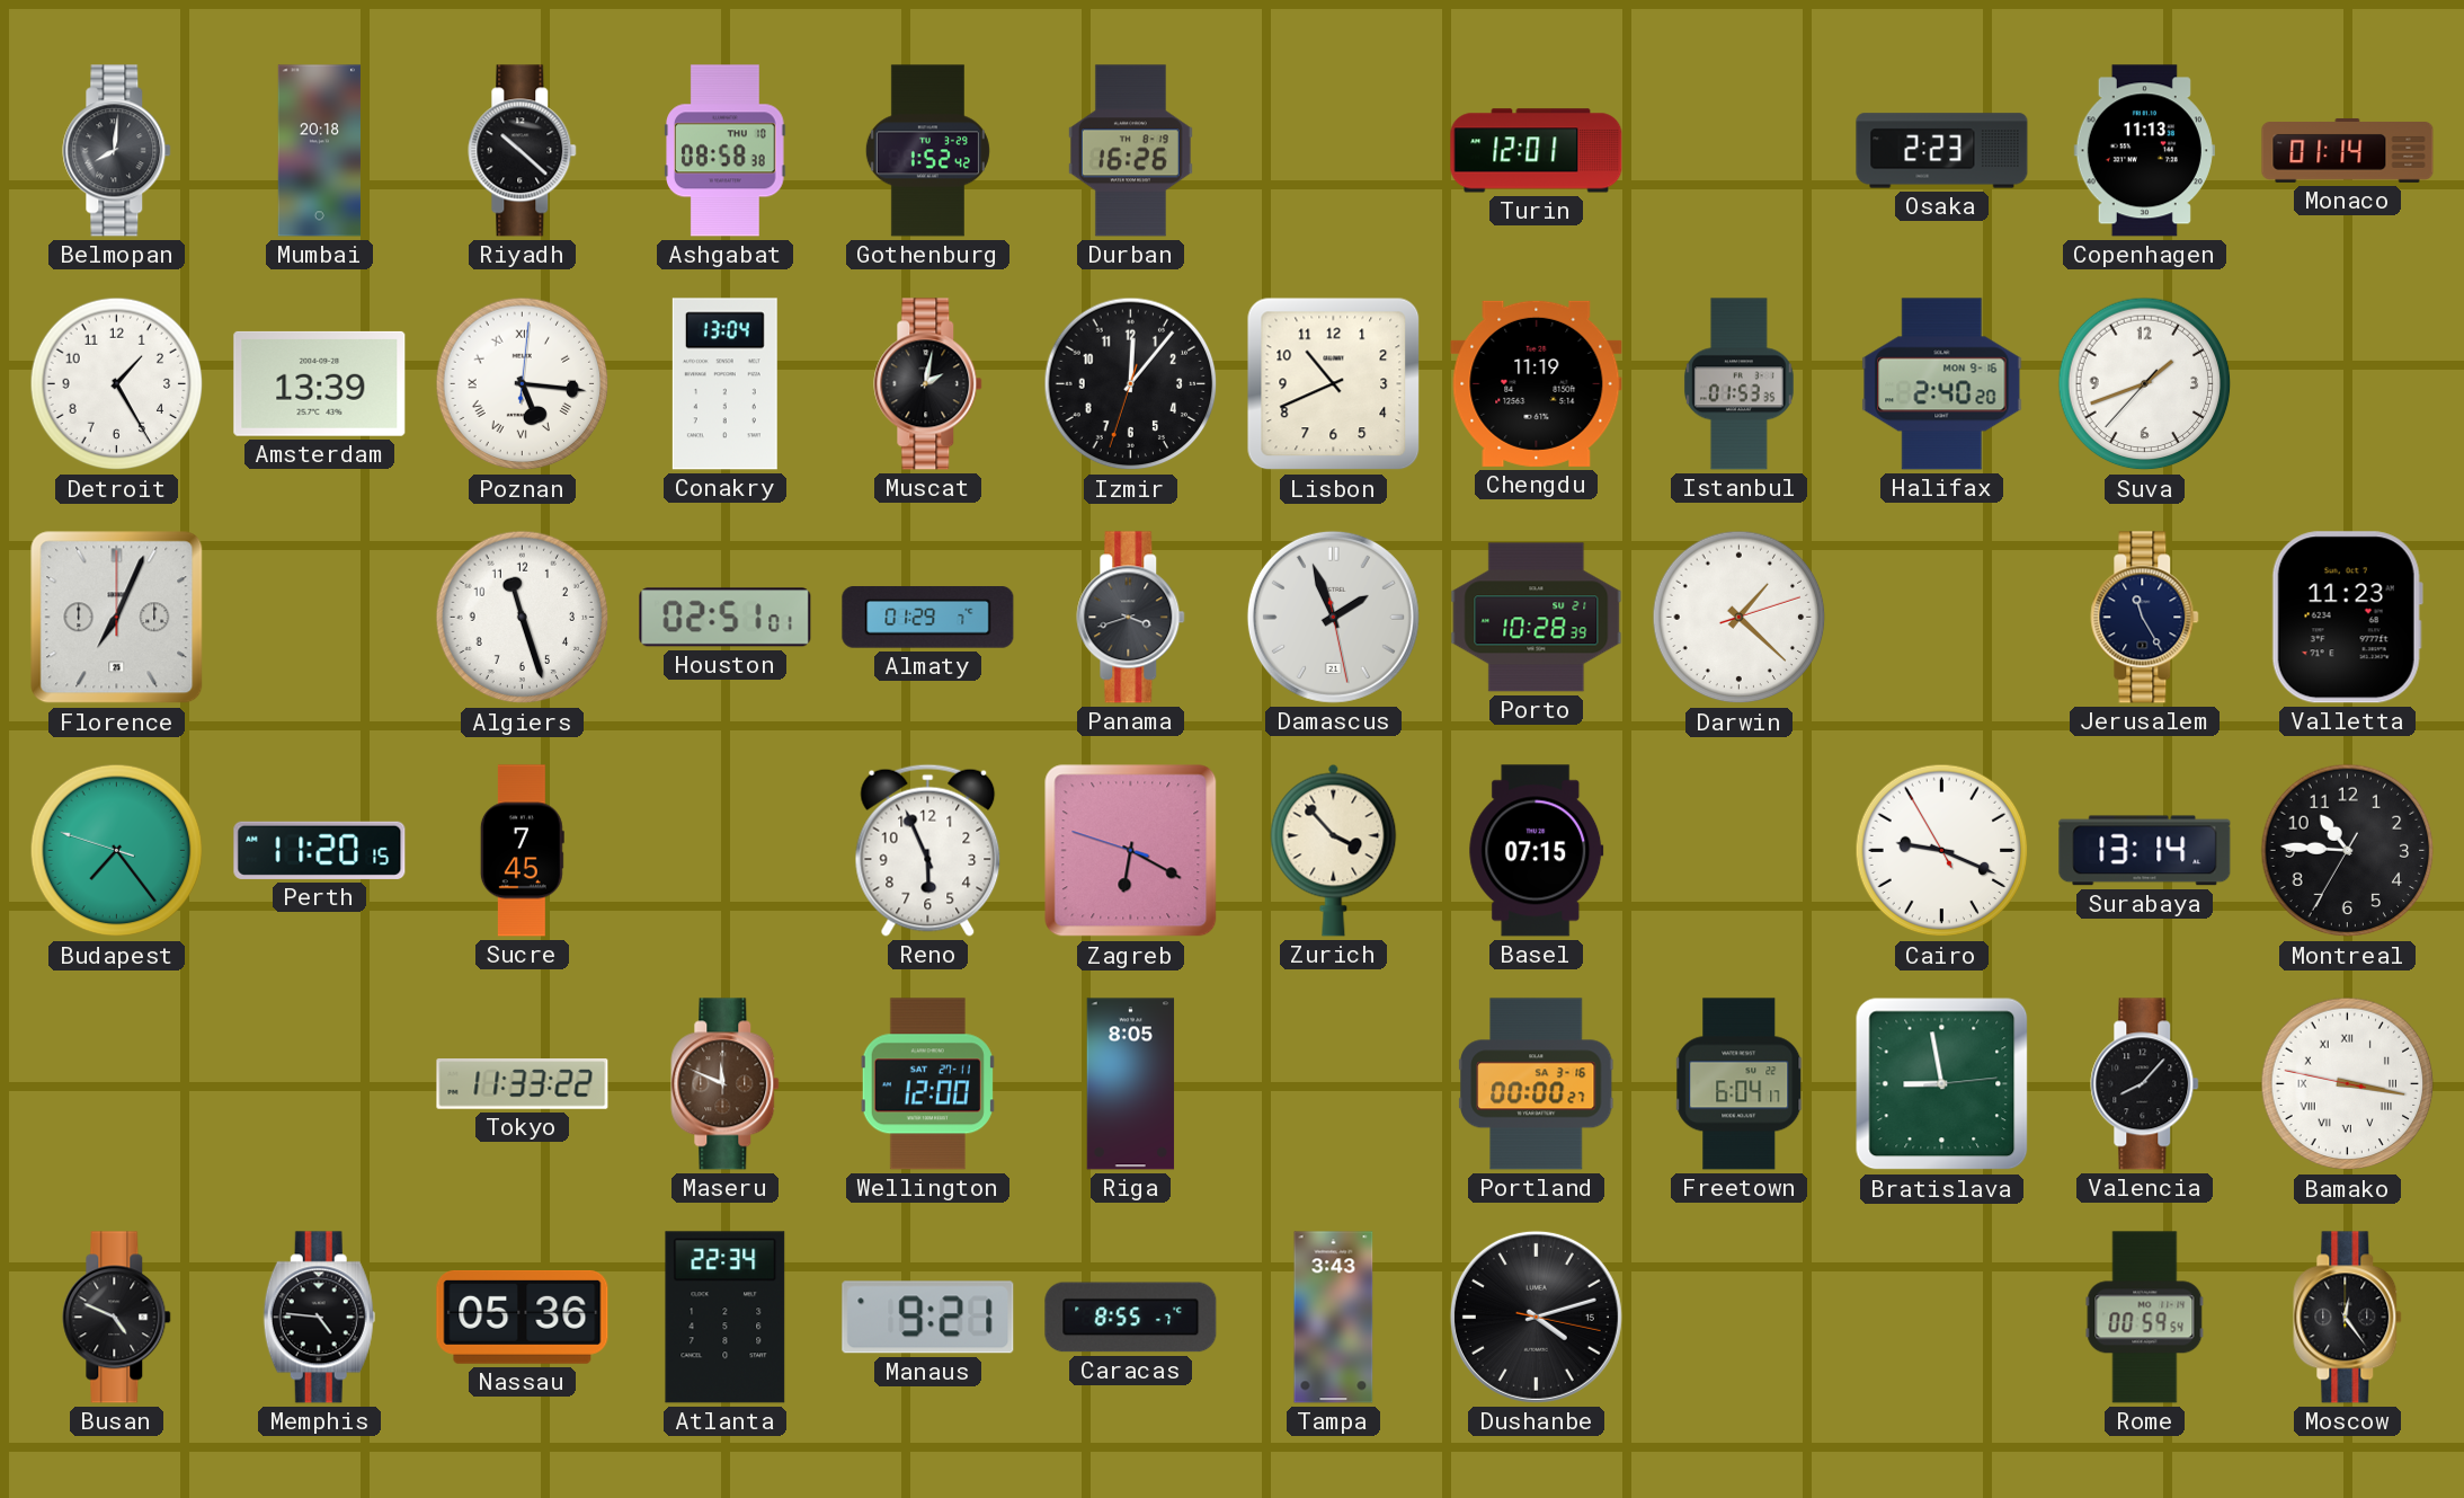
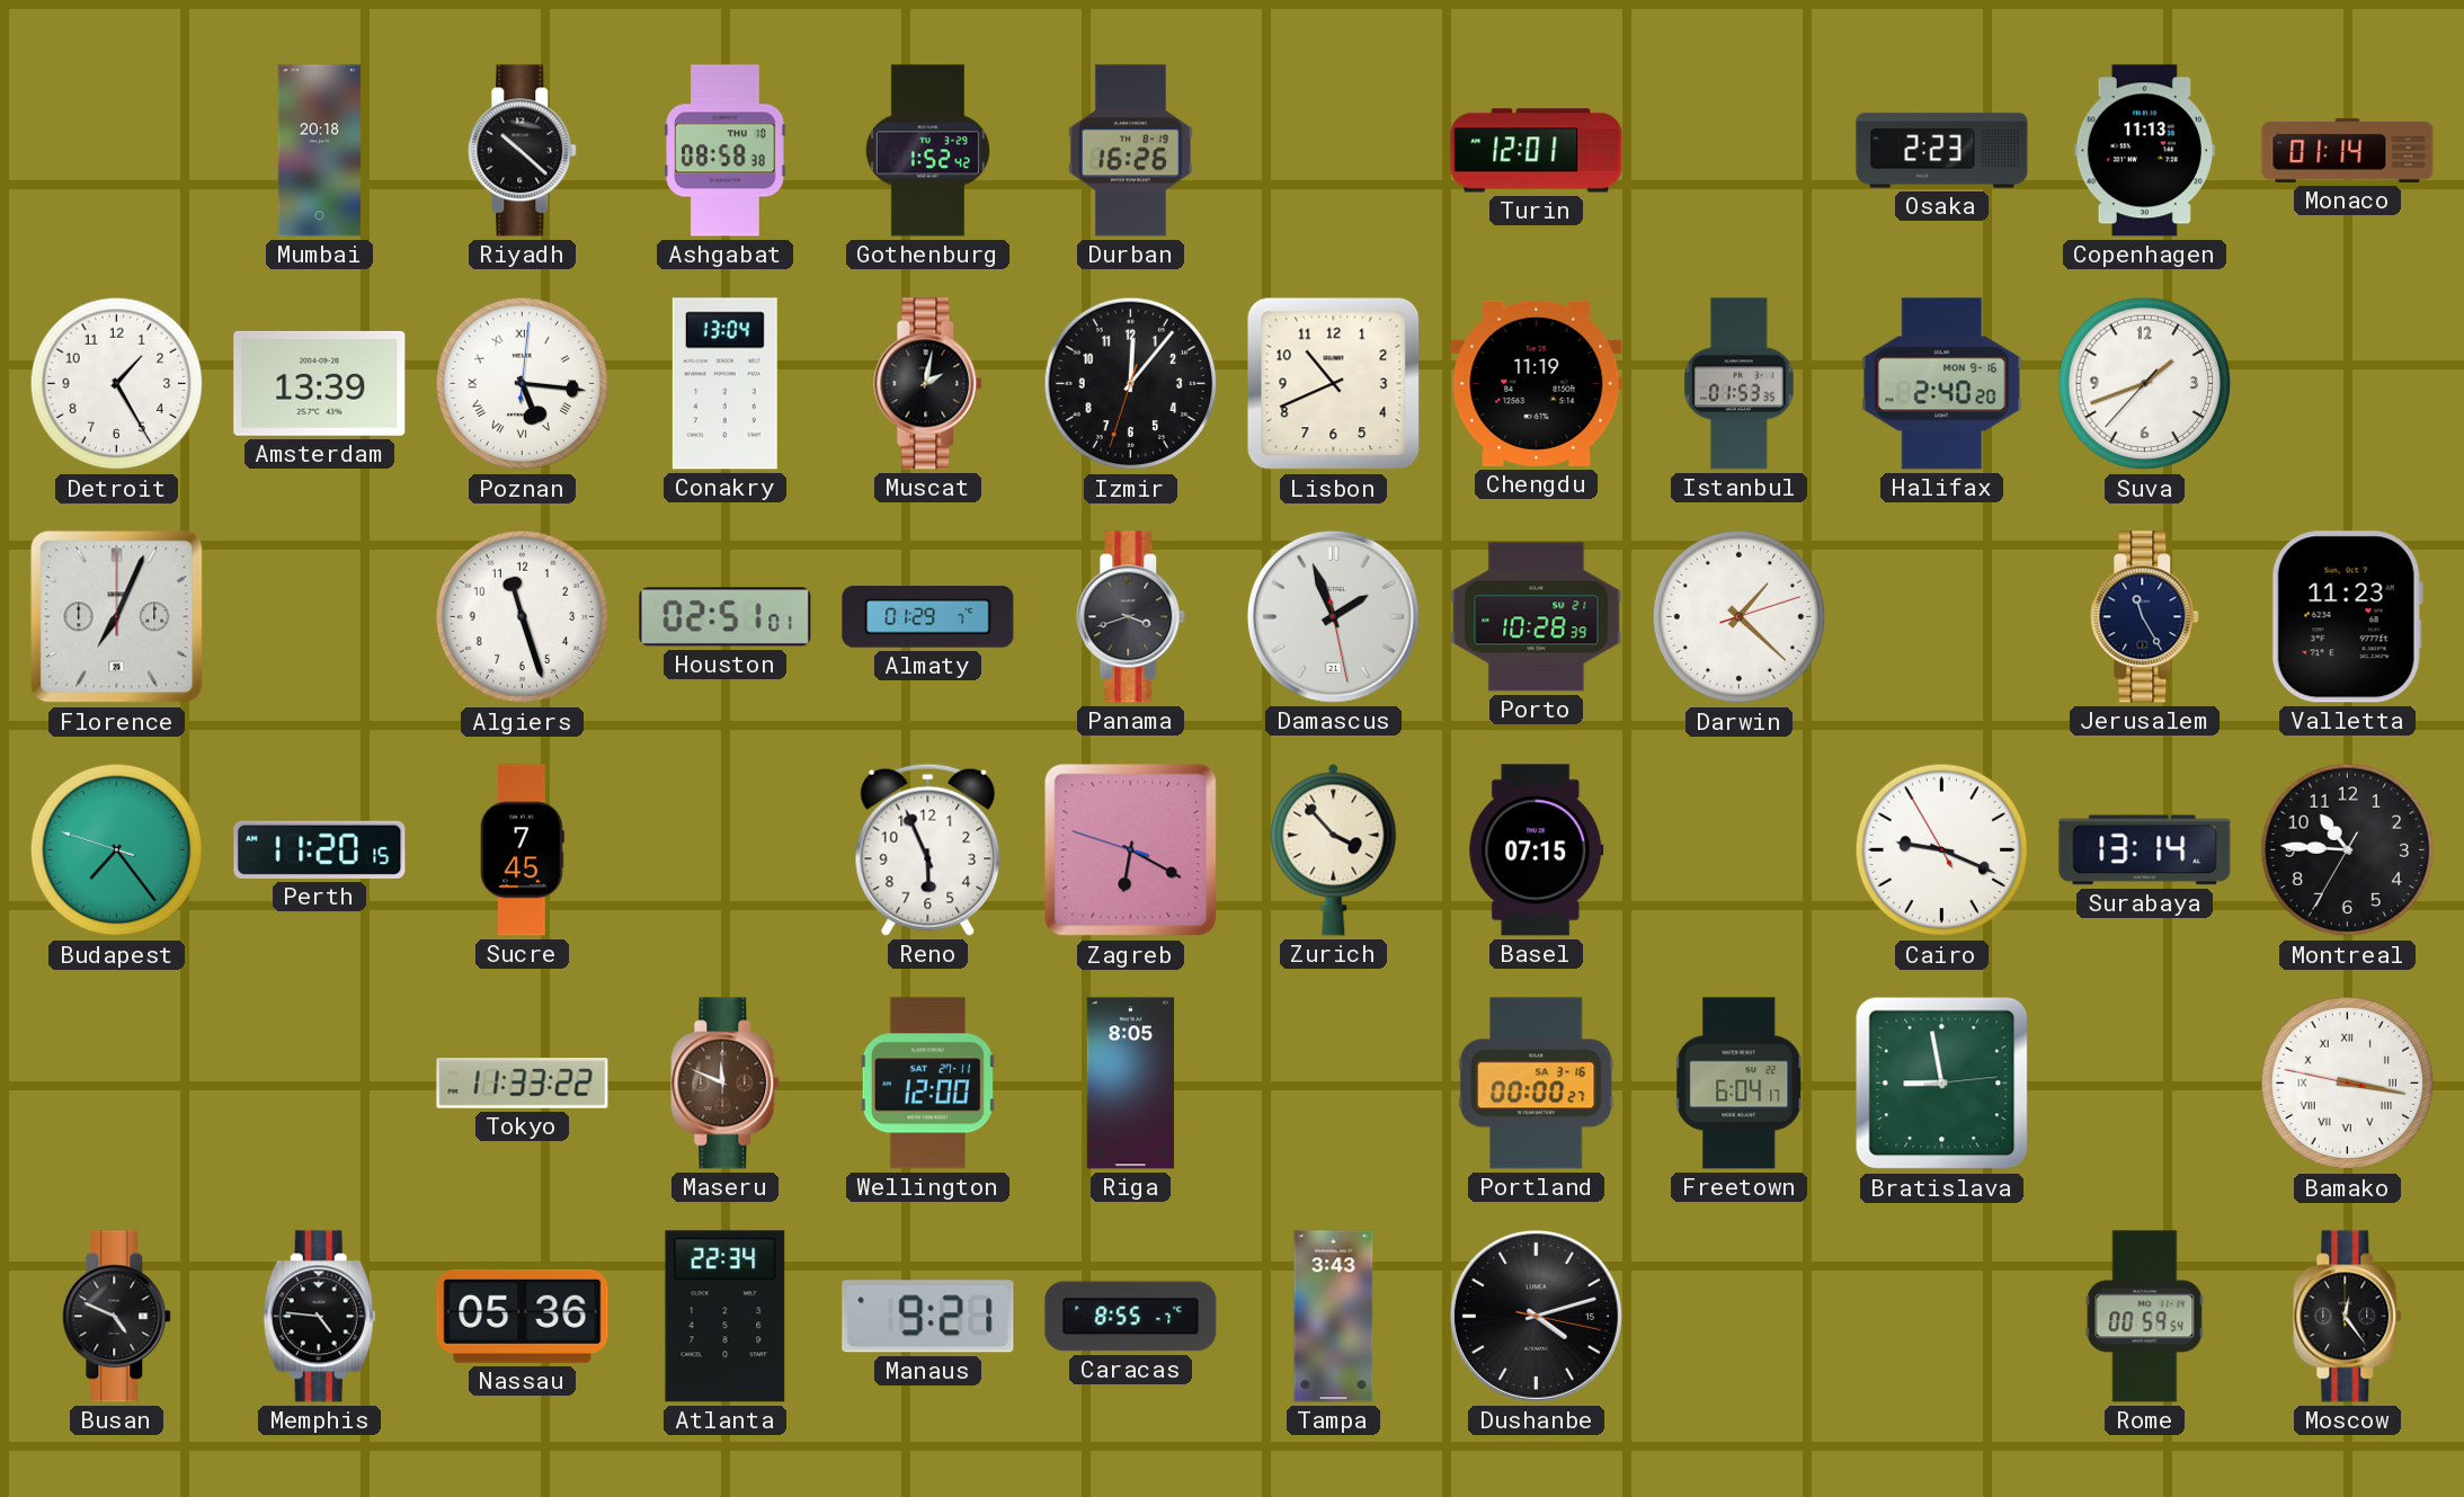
Belmopan: 8:01 -> none (117, 151)
Valencia: 8:07 -> none (2145, 1084)
